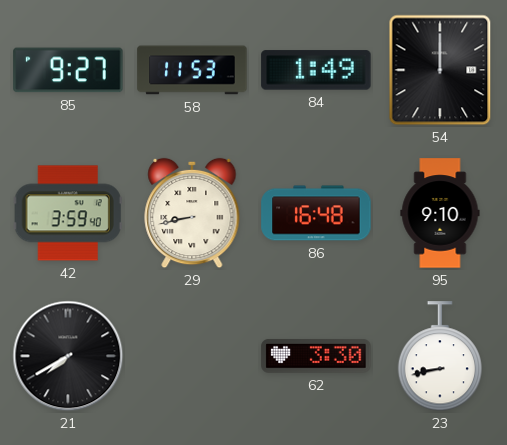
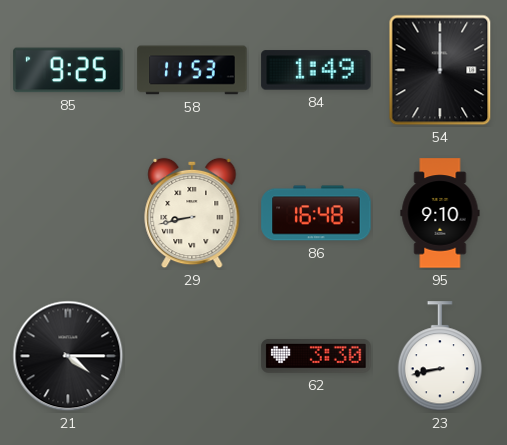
85: 9:27 -> 9:25 (68, 70)
42: 3:59 -> none (68, 213)
21: 7:40 -> 4:15 (68, 356)
